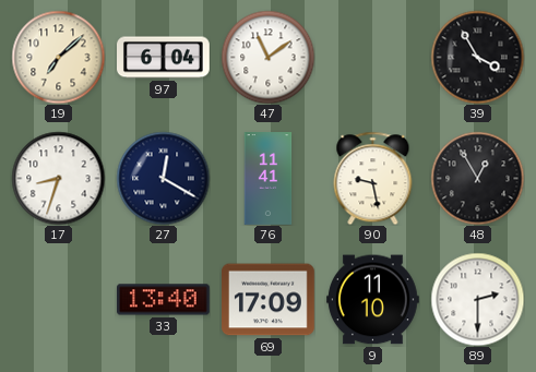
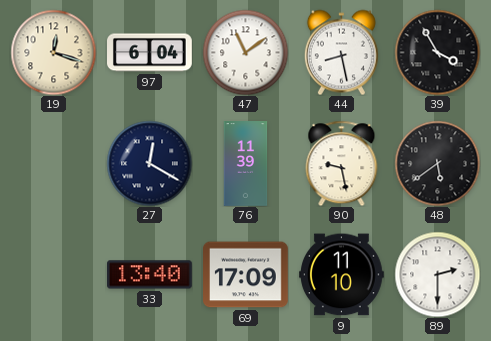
19: 7:08 -> 12:18 (53, 52)
44: none -> 8:28 (341, 52)
17: 8:33 -> none (58, 178)
76: 11:41 -> 11:39 (246, 164)
48: 12:55 -> 5:39 (437, 163)
